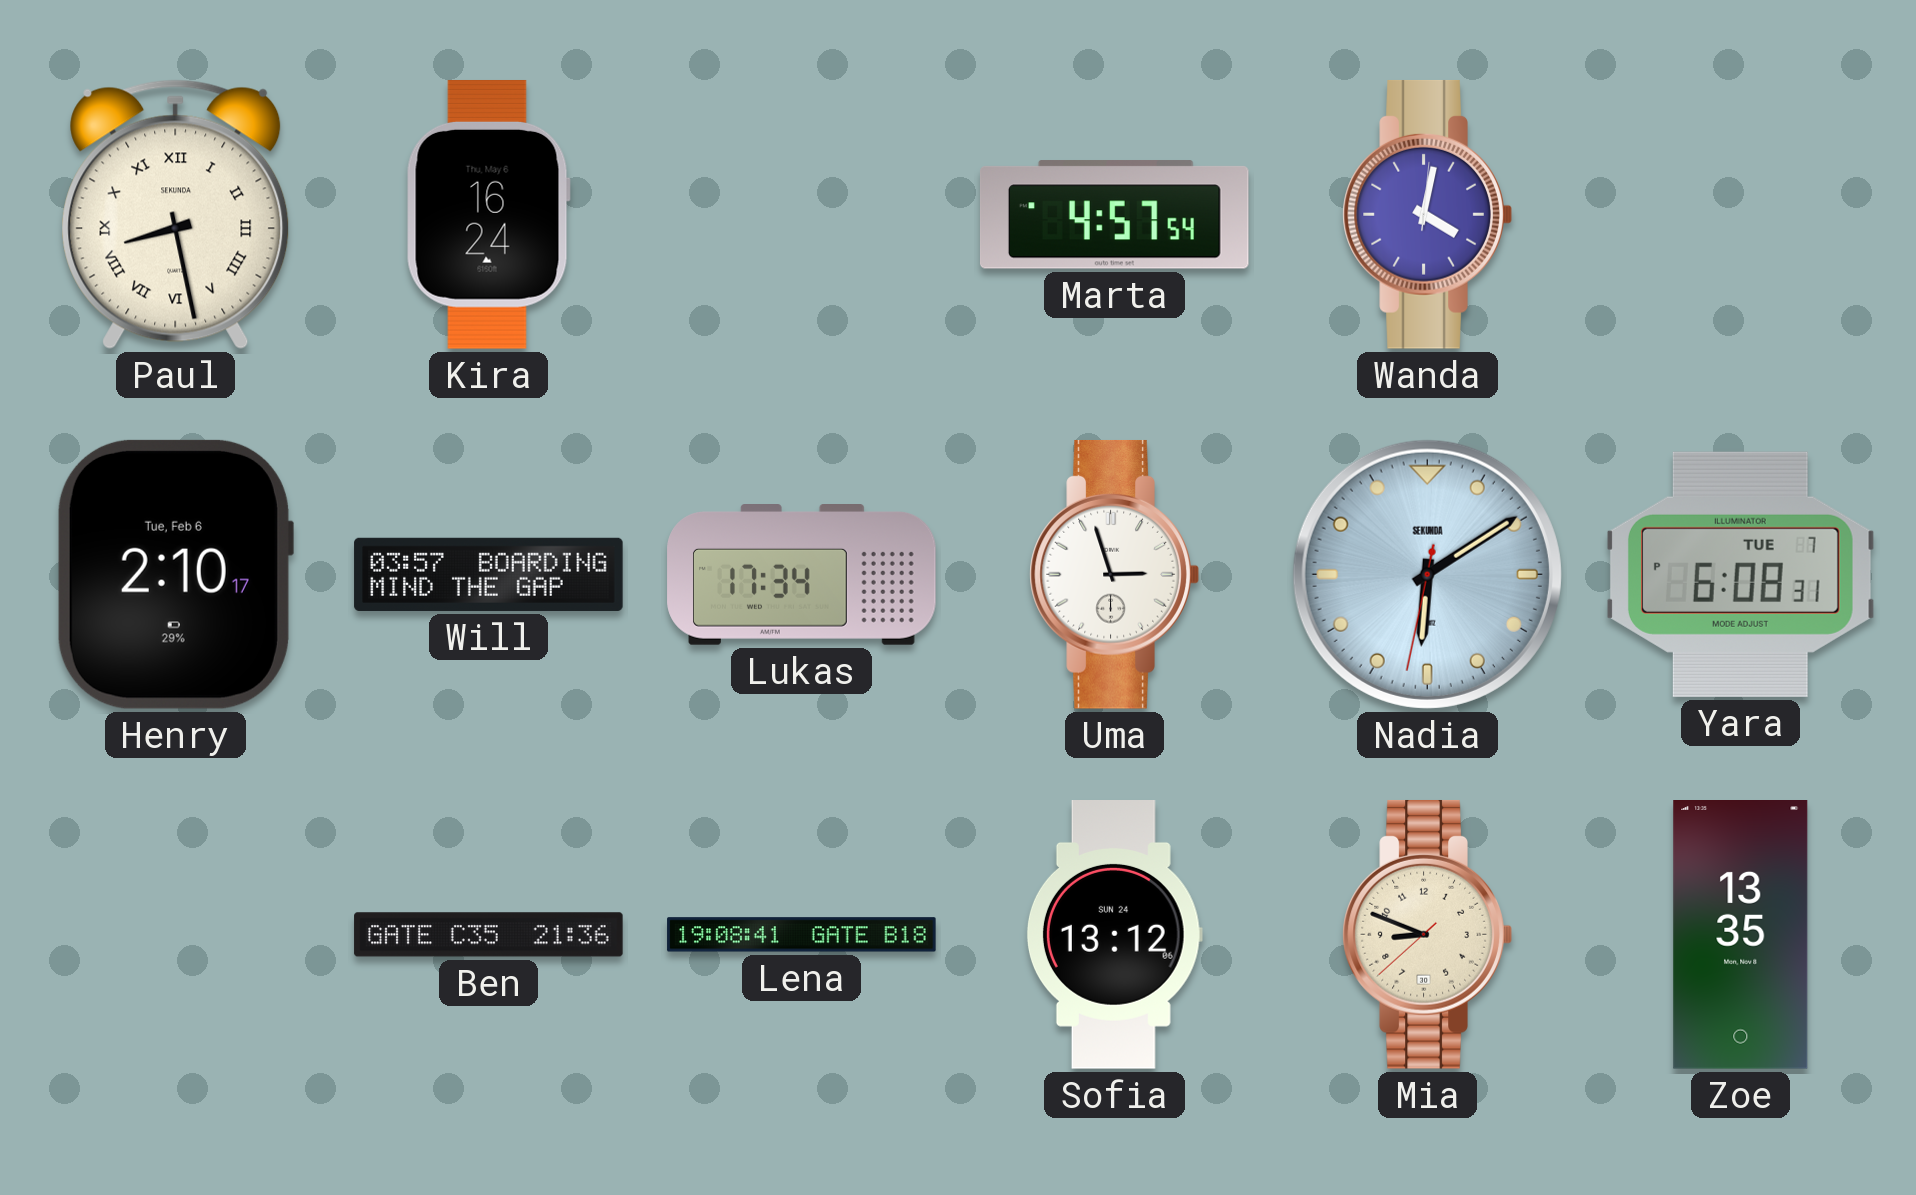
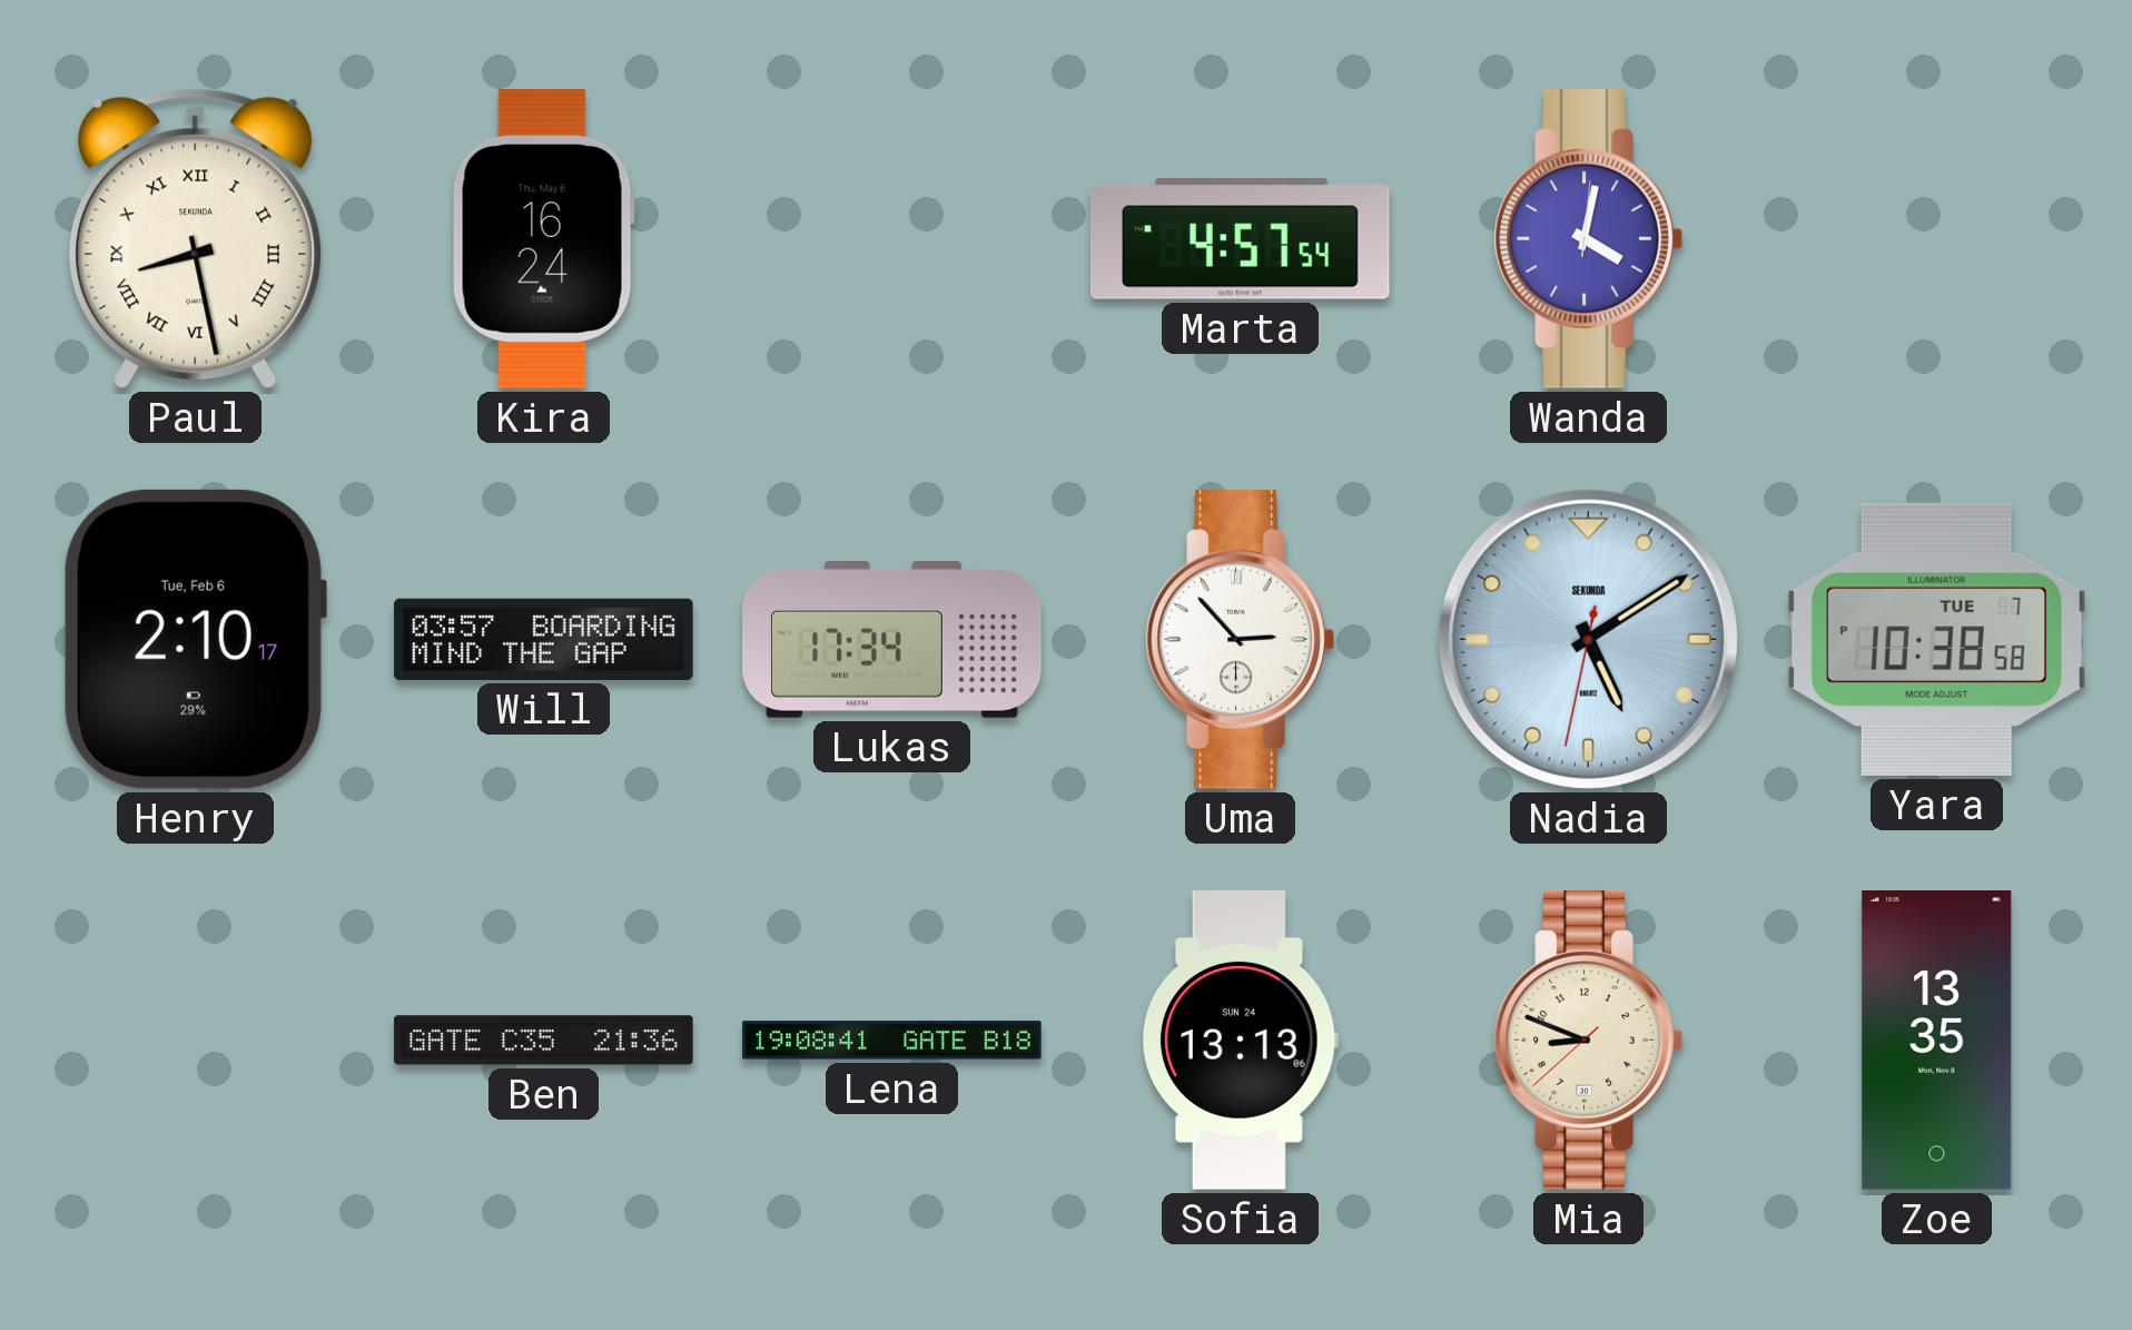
Uma: 2:57 -> 2:53 (1240, 639)
Nadia: 6:09 -> 5:09 (1588, 639)
Yara: 6:08 -> 10:38 (1936, 639)
Sofia: 13:12 -> 13:13 (1240, 1041)
